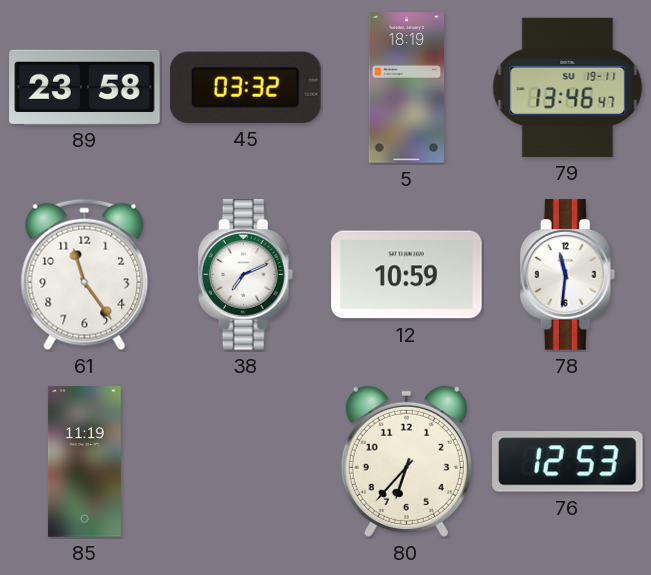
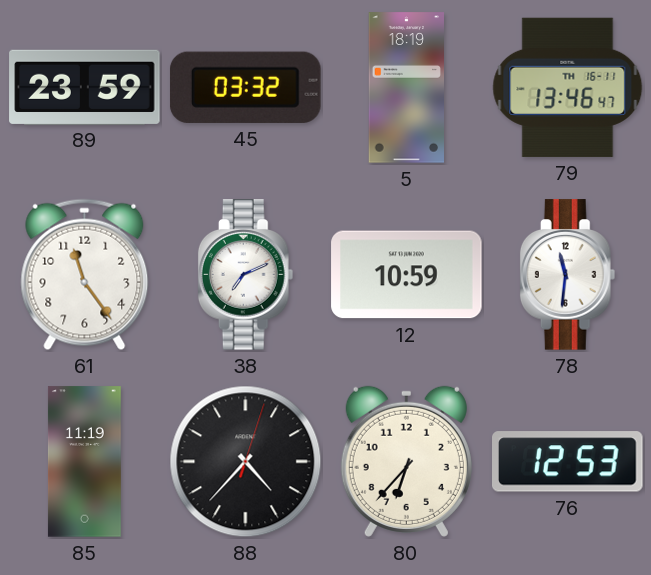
89: 23:58 -> 23:59 (85, 87)
79 date: SU 19-11 -> TH 16-11 (568, 87)
88: none -> 4:37 (246, 462)
